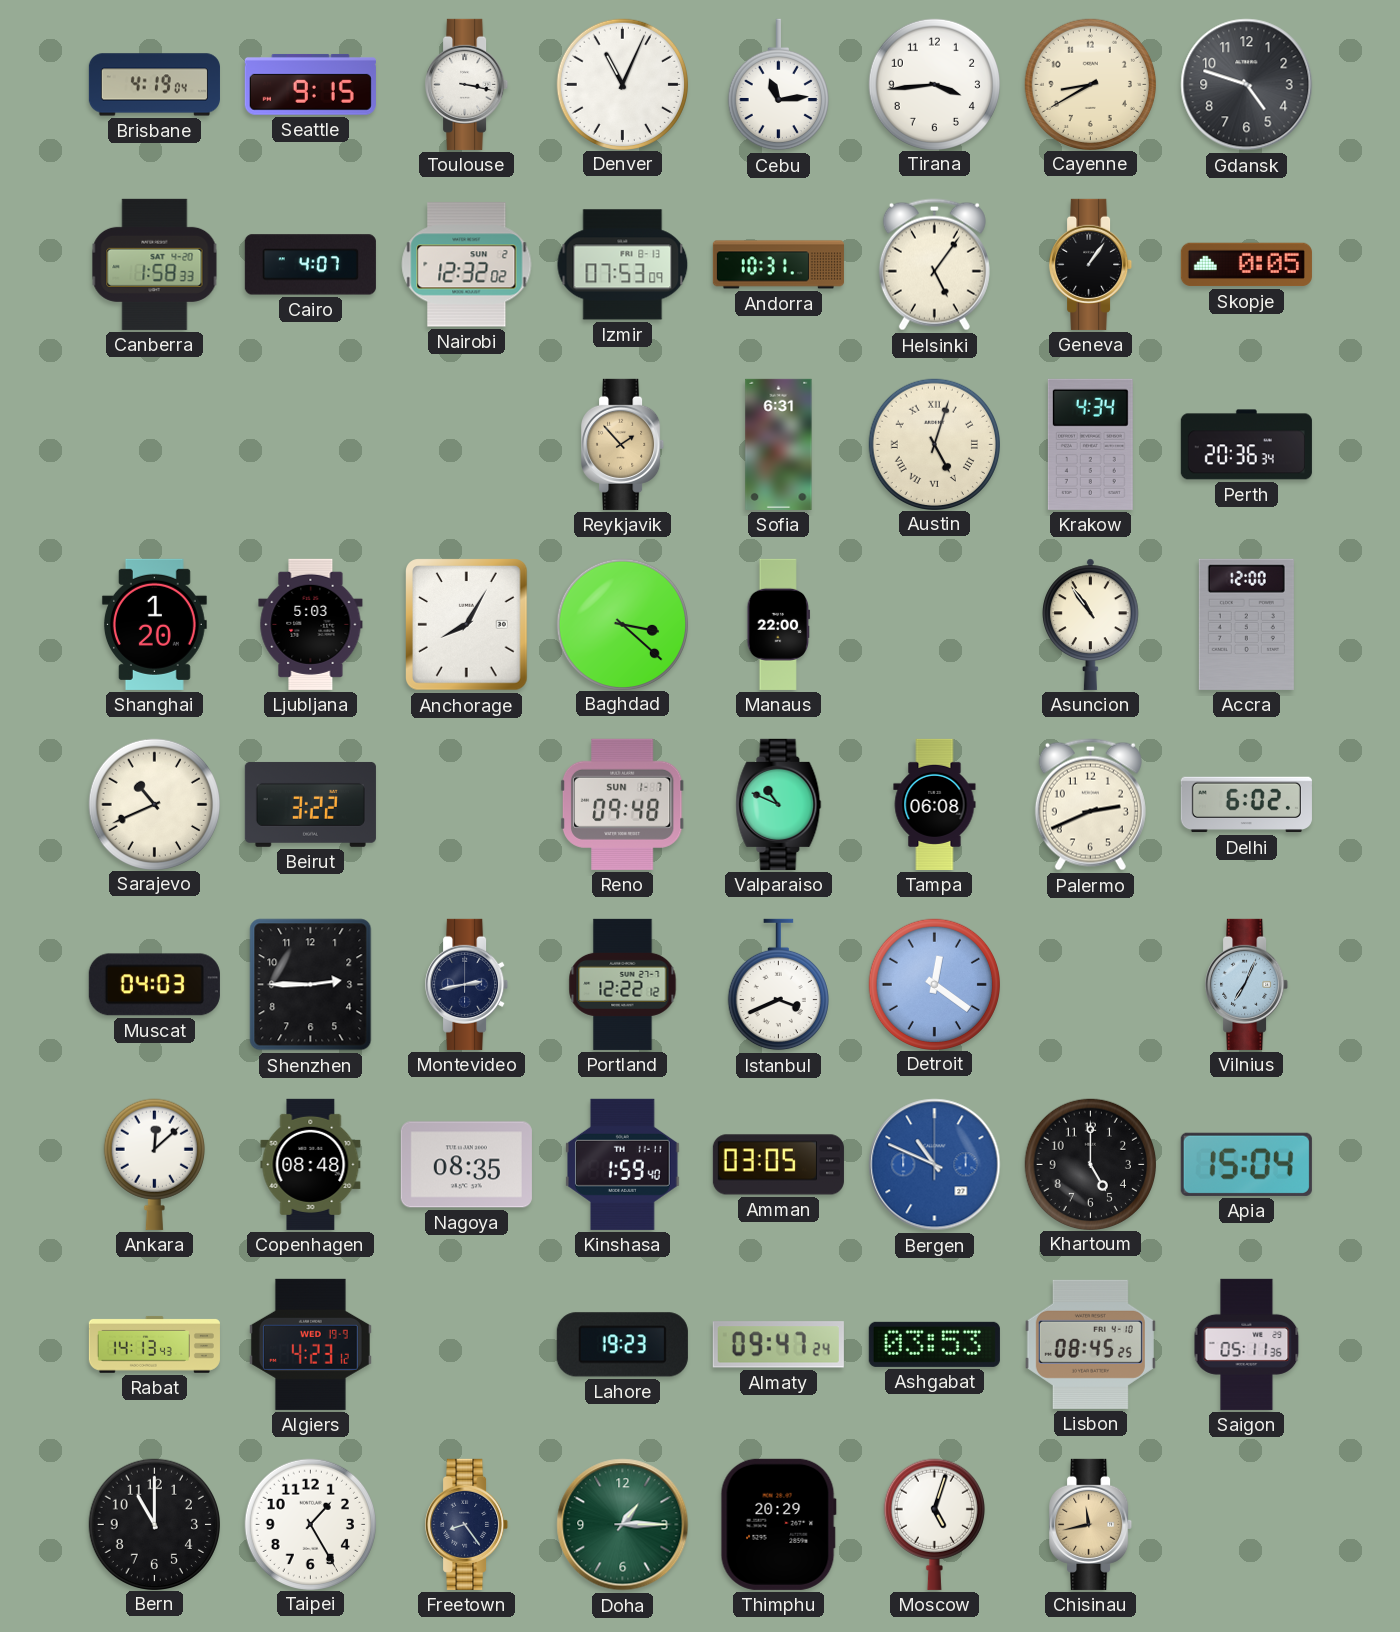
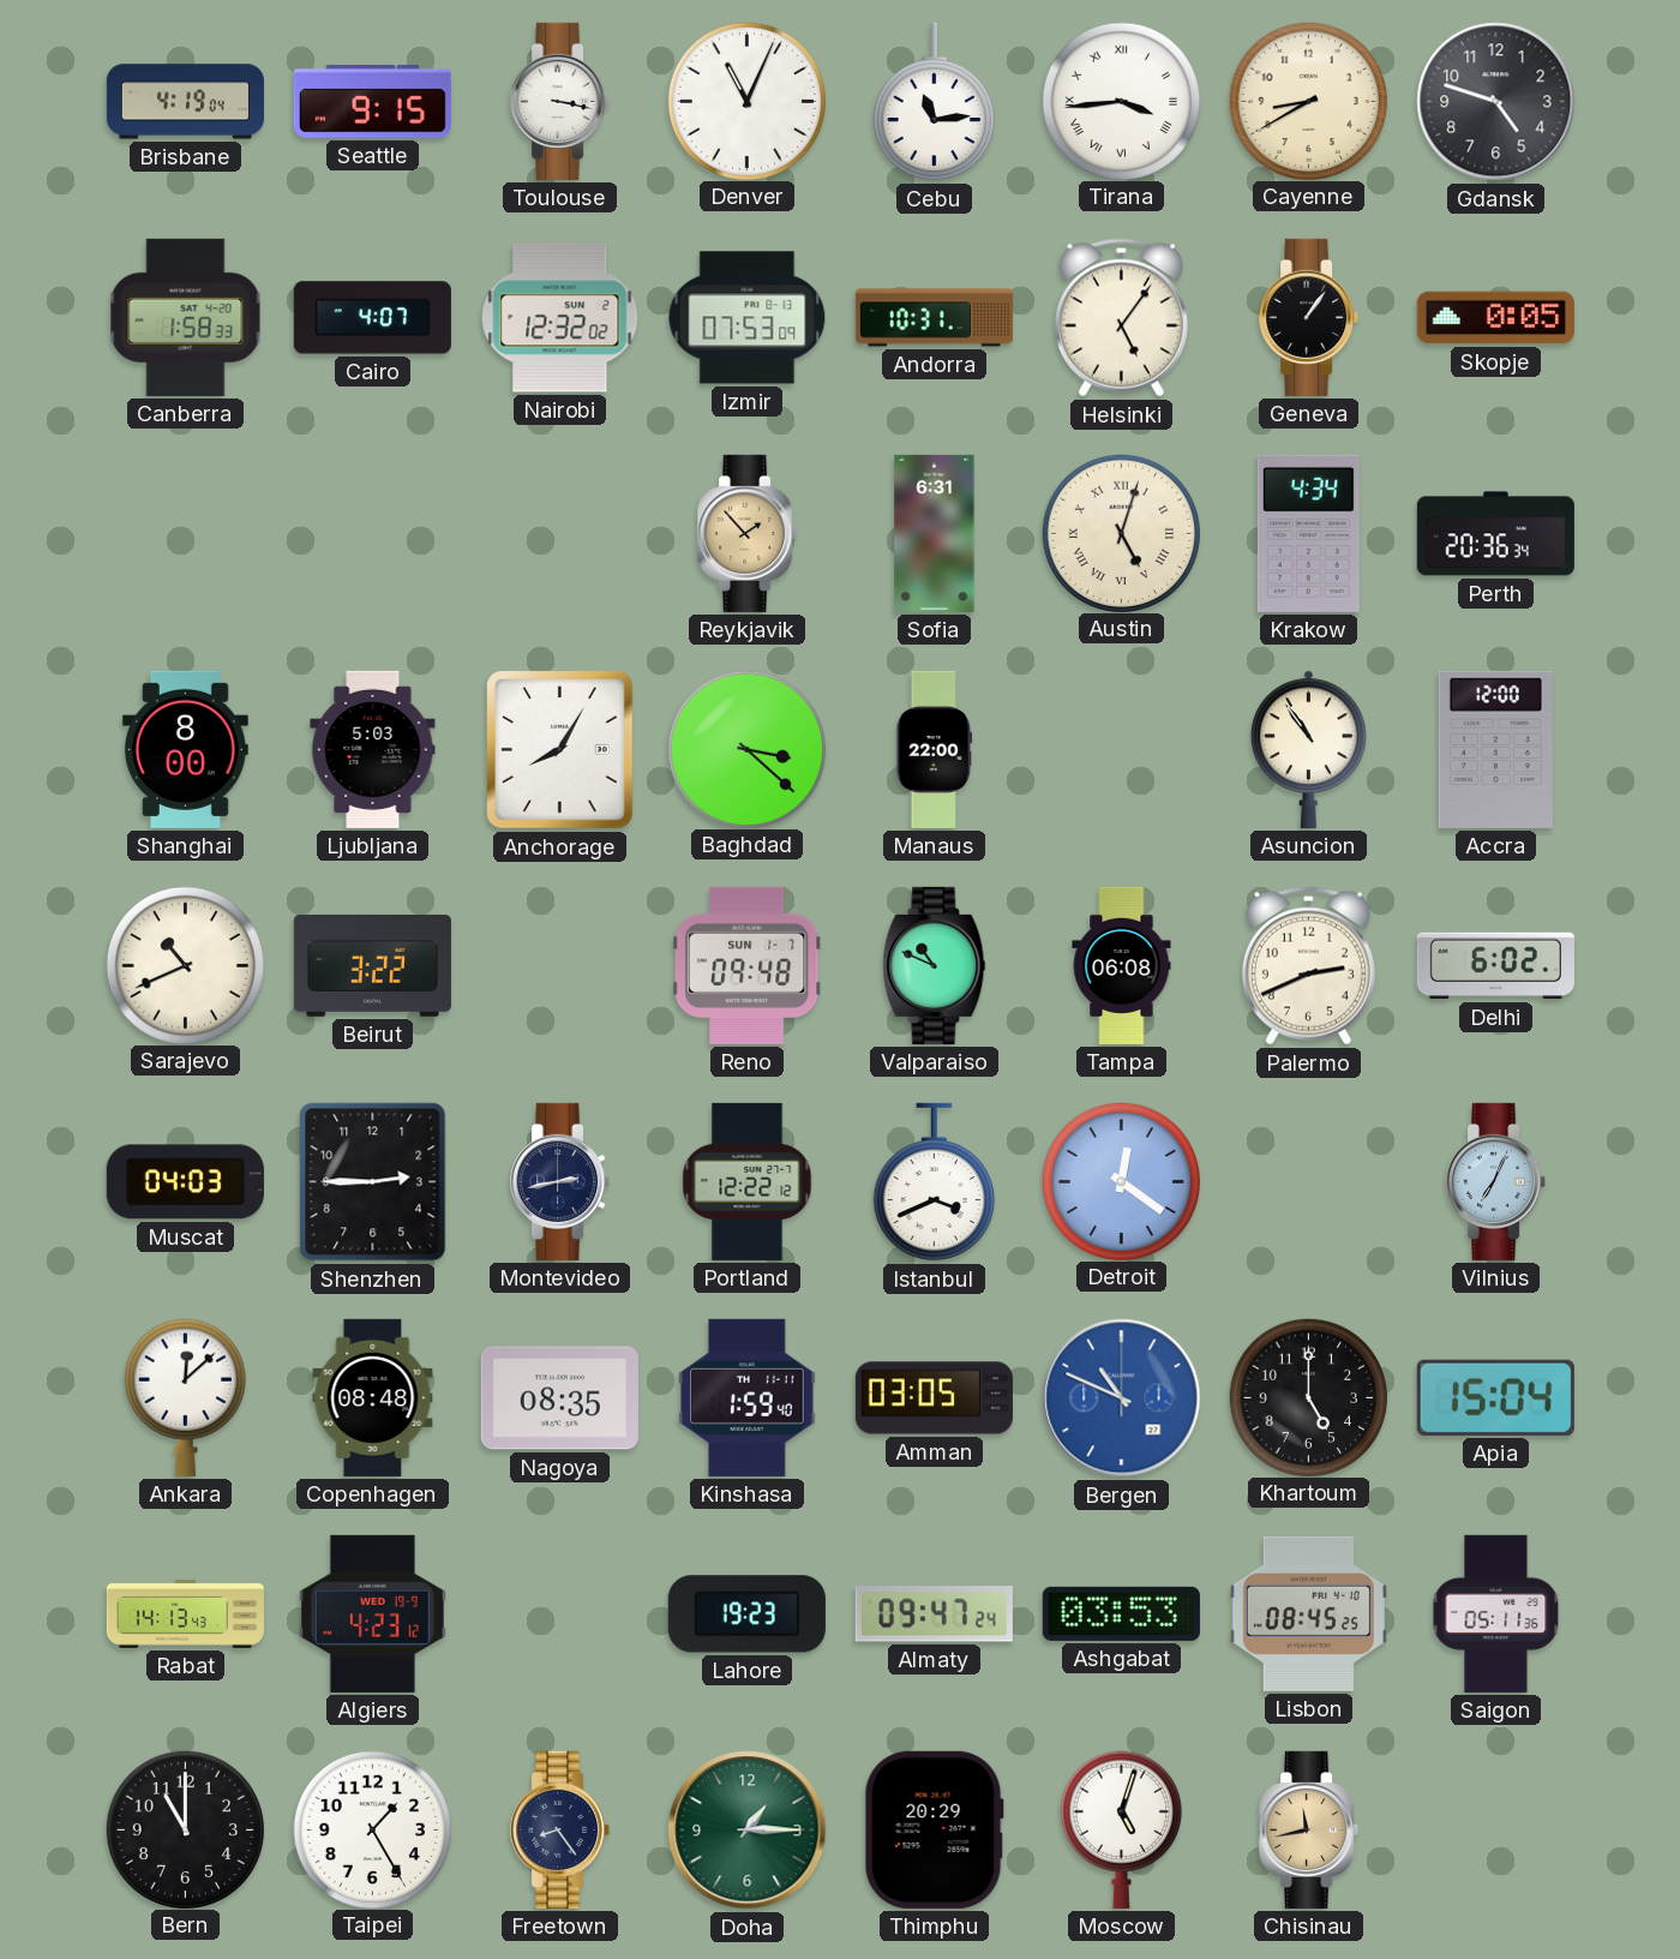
Tirana numerals: Arabic -> Roman (1121, 101)
Shanghai: 1:20 -> 8:00 (185, 749)
